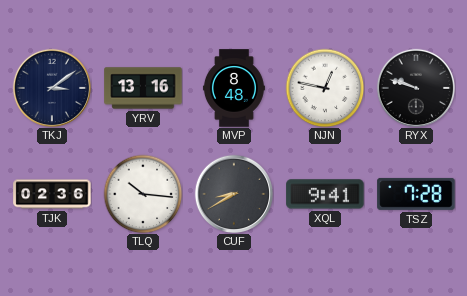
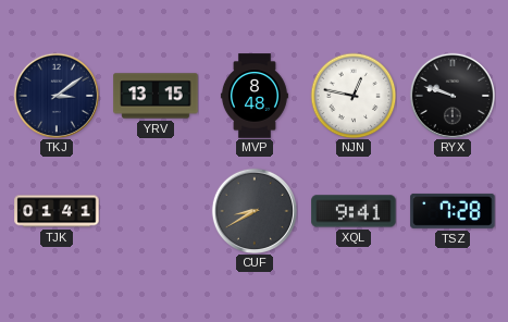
YRV: 13:16 -> 13:15 (156, 96)
TJK: 02:36 -> 01:41 (57, 211)
TLQ: 10:16 -> none (143, 194)
